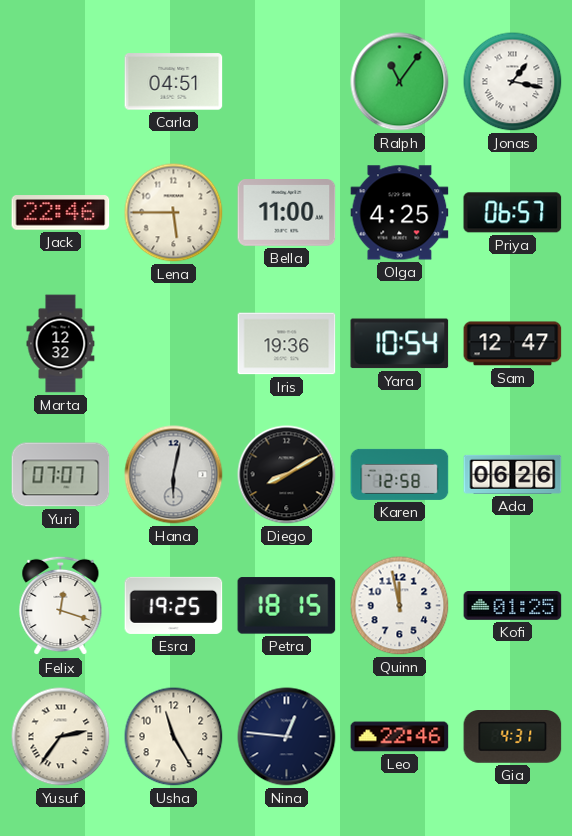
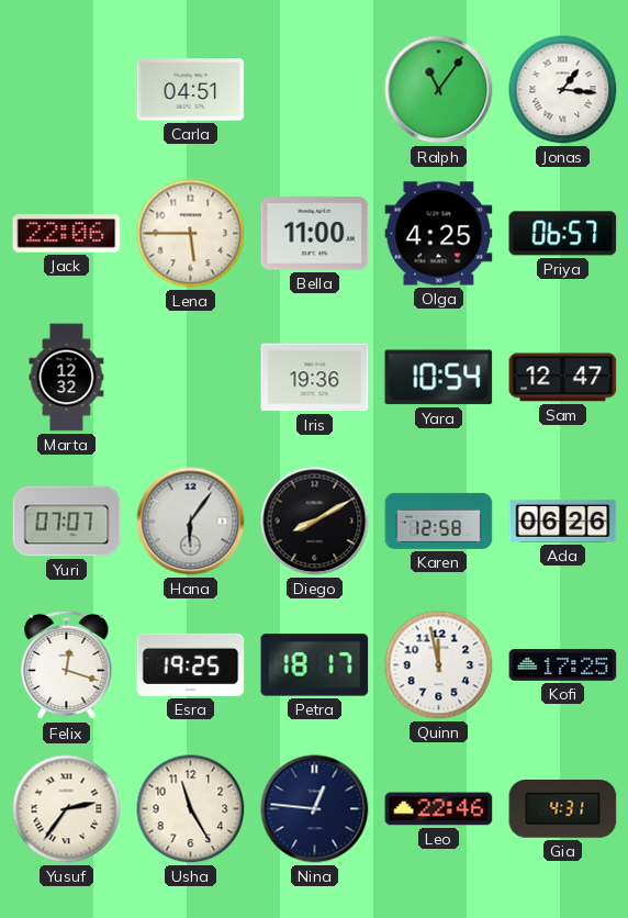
Jonas: 1:17 -> 1:16 (563, 90)
Jack: 22:46 -> 22:06 (67, 234)
Hana: 6:02 -> 6:06 (191, 522)
Petra: 18:15 -> 18:17 (315, 665)
Kofi: 01:25 -> 17:25 (563, 665)
